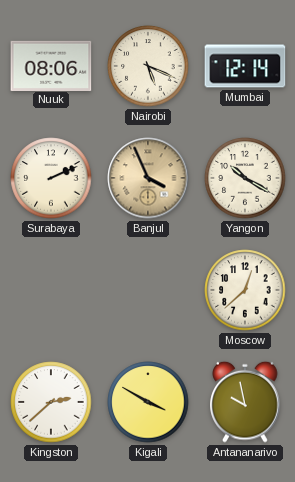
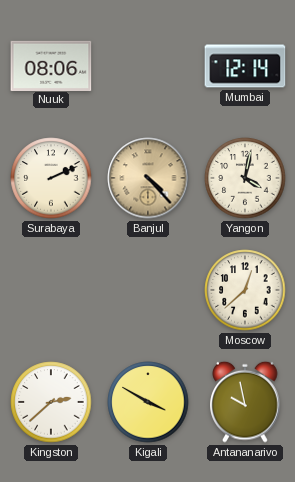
Nairobi: 5:19 -> none (148, 66)
Banjul: 3:56 -> 4:23 (148, 178)
Yangon: 10:20 -> 4:02 (245, 178)
